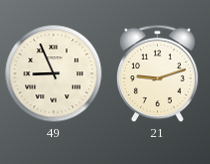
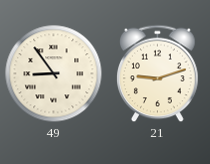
49: 8:56 -> 8:54 (54, 74)
